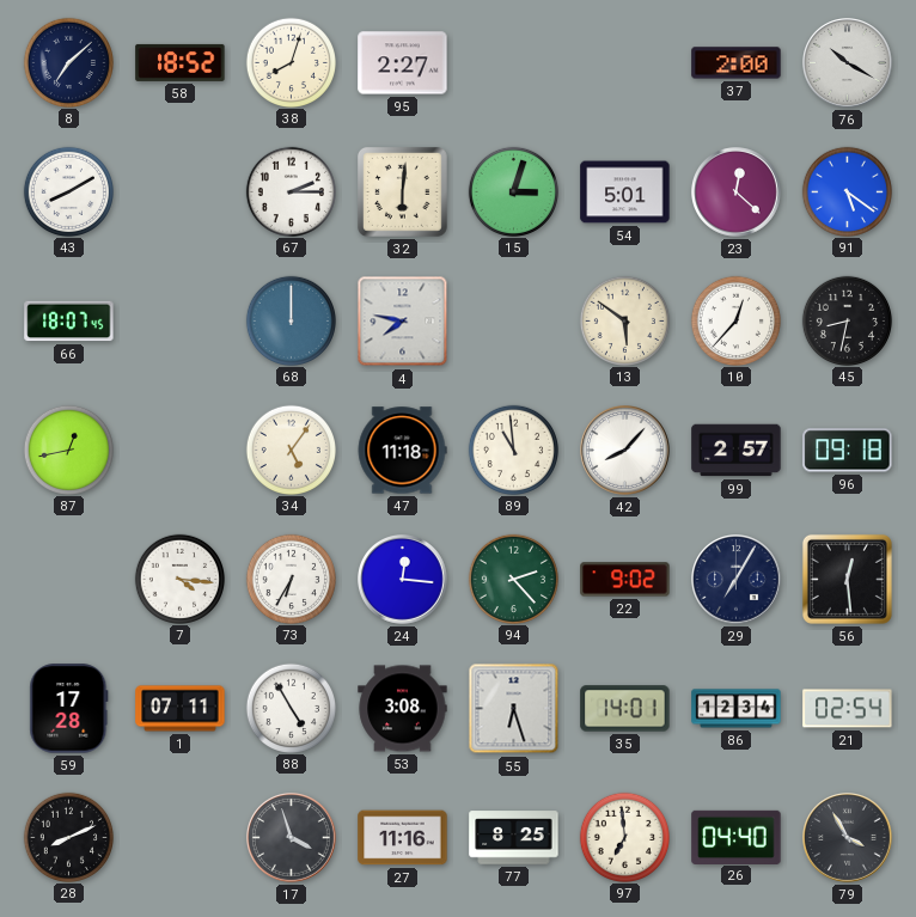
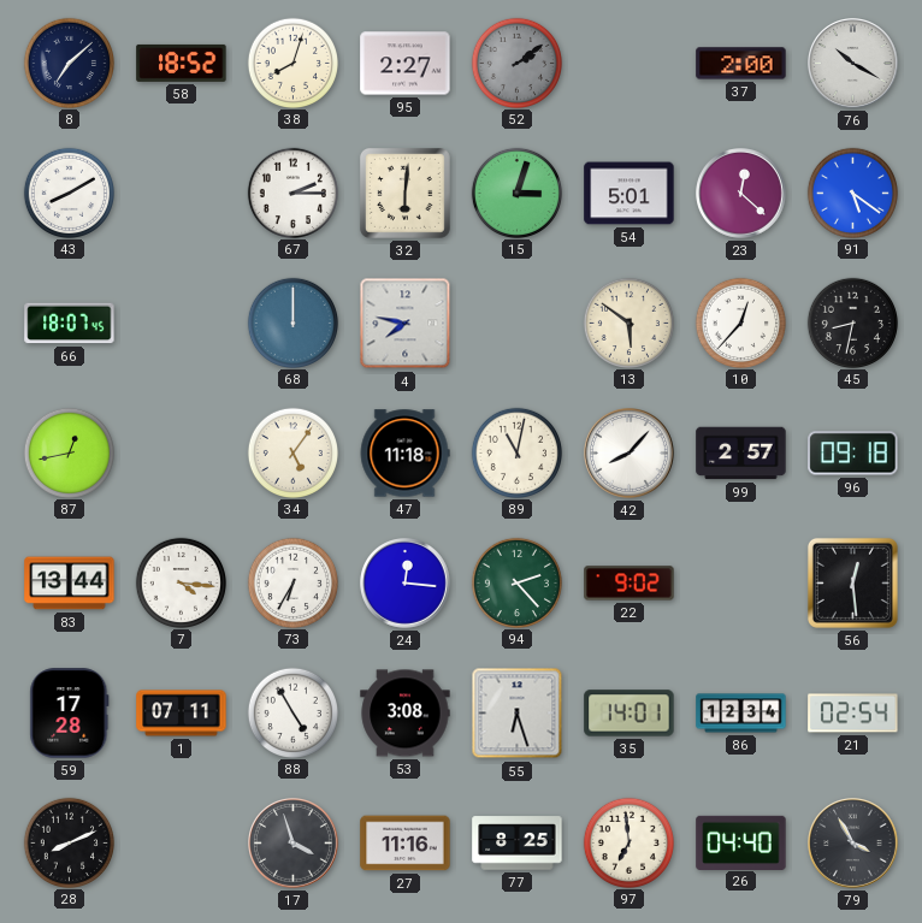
52: none -> 2:09 (516, 63)
89: 10:59 -> 11:02 (516, 452)
83: none -> 13:44 (70, 584)
29: 7:05 -> none (737, 580)
